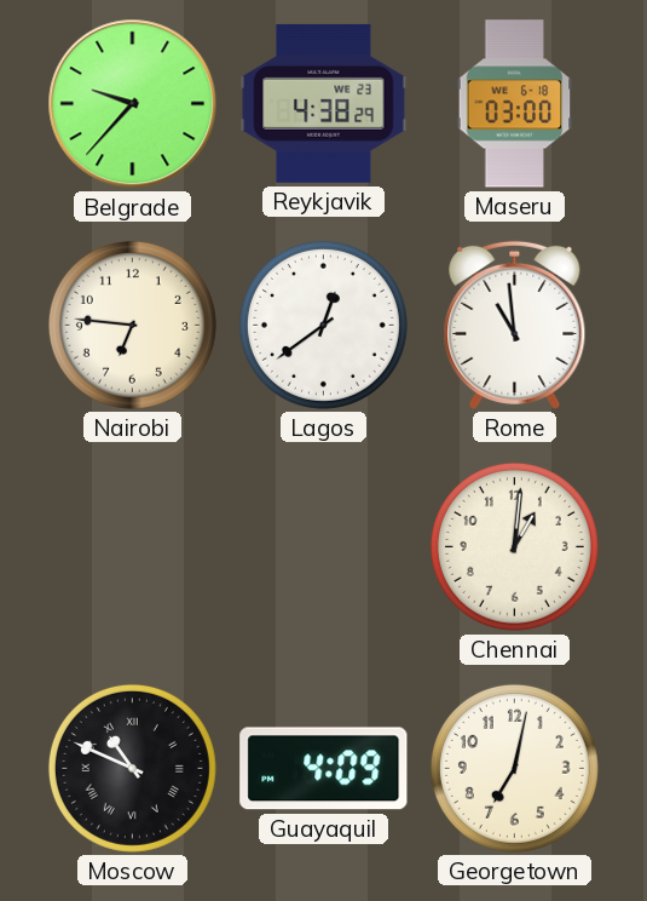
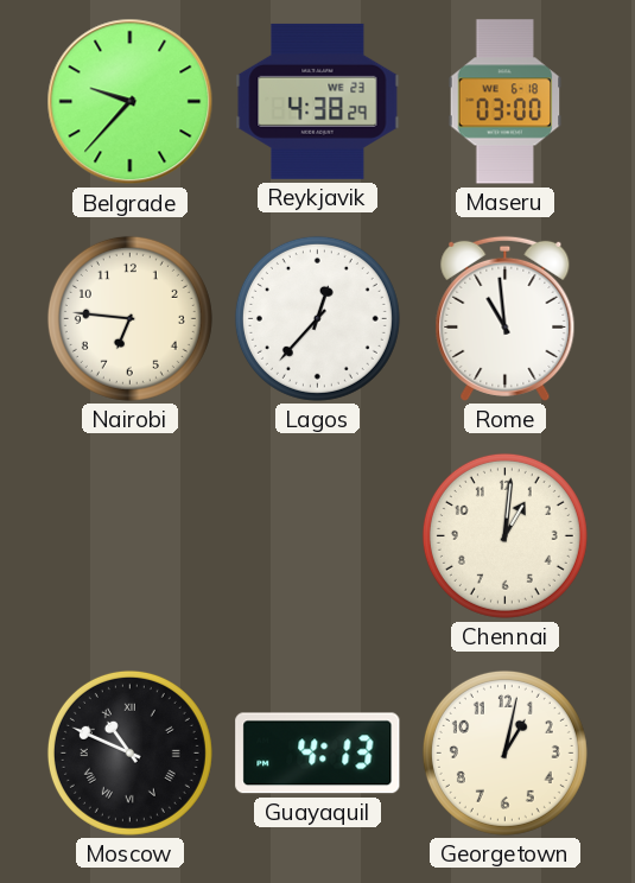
Lagos: 12:39 -> 12:37 (317, 318)
Guayaquil: 4:09 -> 4:13 (318, 754)
Georgetown: 7:02 -> 1:02 (504, 752)
